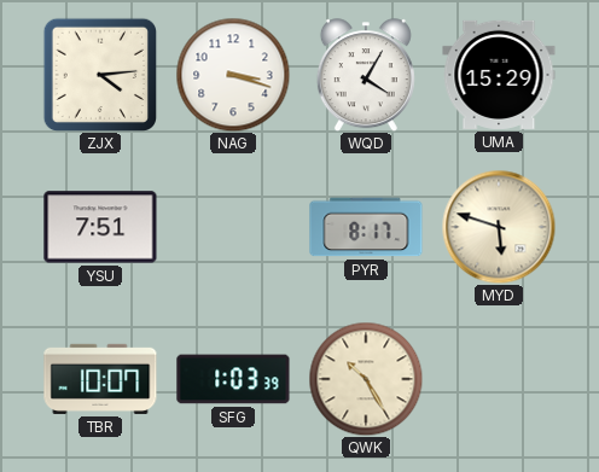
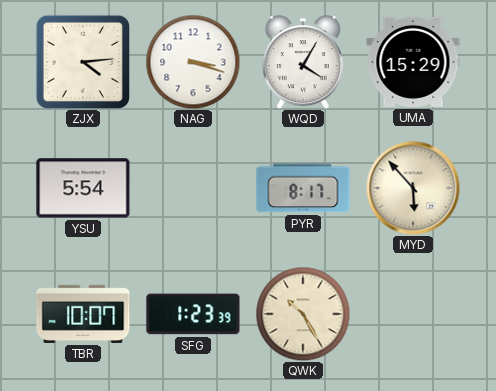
YSU: 7:51 -> 5:54 (83, 188)
MYD: 5:48 -> 5:53 (413, 188)
SFG: 1:03 -> 1:23 (193, 314)
